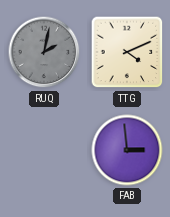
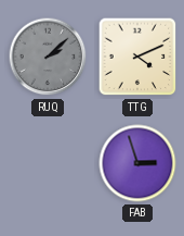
RUQ: 2:02 -> 2:08 (48, 57)
FAB: 2:59 -> 2:57 (137, 163)
